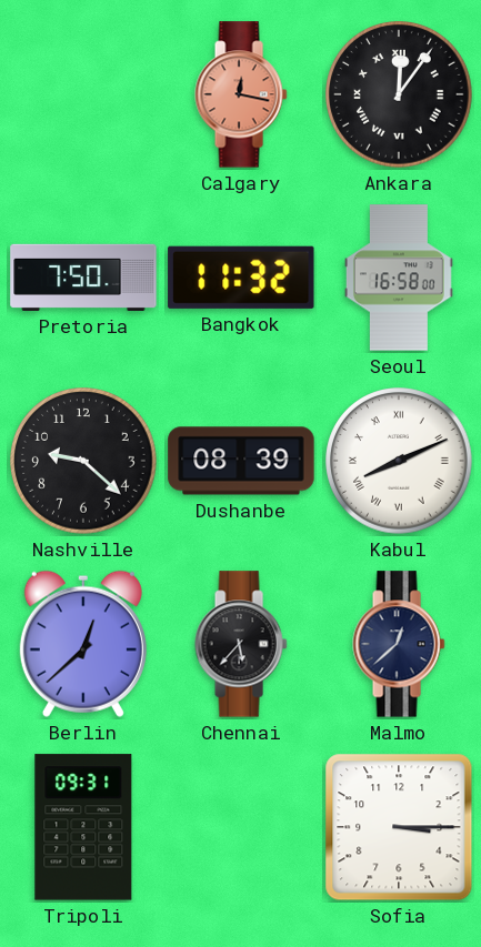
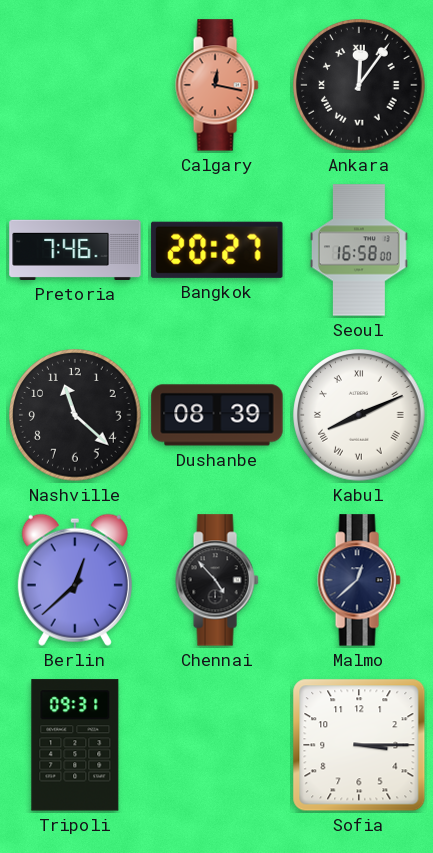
Pretoria: 7:50 -> 7:46 (75, 250)
Bangkok: 11:32 -> 20:27 (217, 250)
Nashville: 9:22 -> 11:22 (75, 415)
Chennai: 5:37 -> 4:53 (217, 580)
